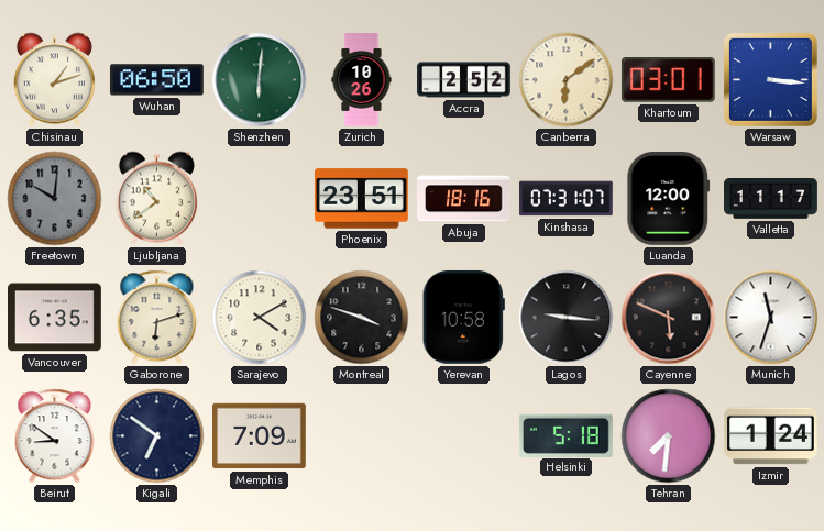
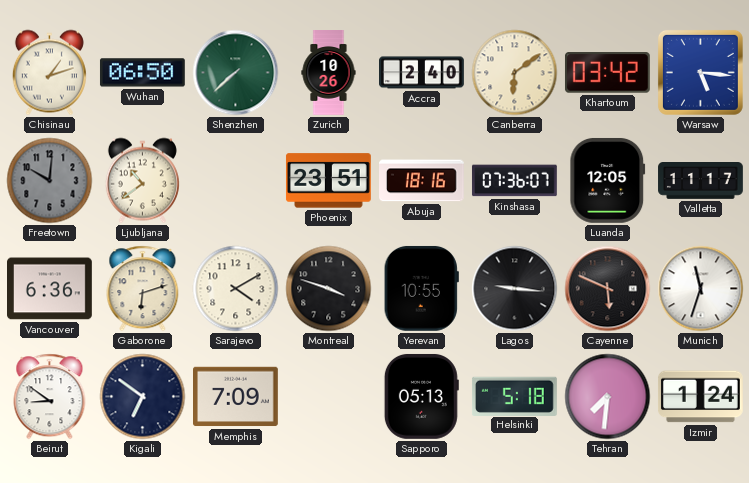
Shenzhen: 6:01 -> 7:38 (236, 73)
Accra: 2:52 -> 2:40 (422, 73)
Khartoum: 03:01 -> 03:42 (607, 73)
Warsaw: 3:16 -> 5:16 (700, 72)
Kinshasa: 07:31 -> 07:36 (514, 181)
Luanda: 12:00 -> 12:05 (608, 180)
Vancouver: 6:35 -> 6:36 (50, 289)
Yerevan: 10:58 -> 10:55 (421, 288)
Sapporo: none -> 05:13 (421, 396)
